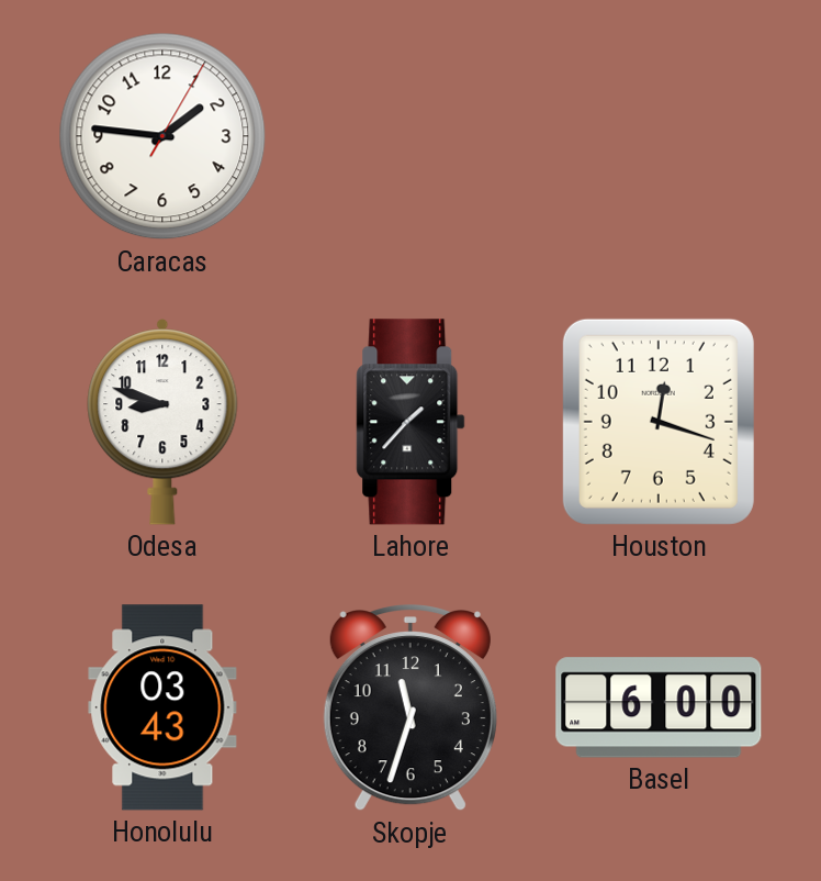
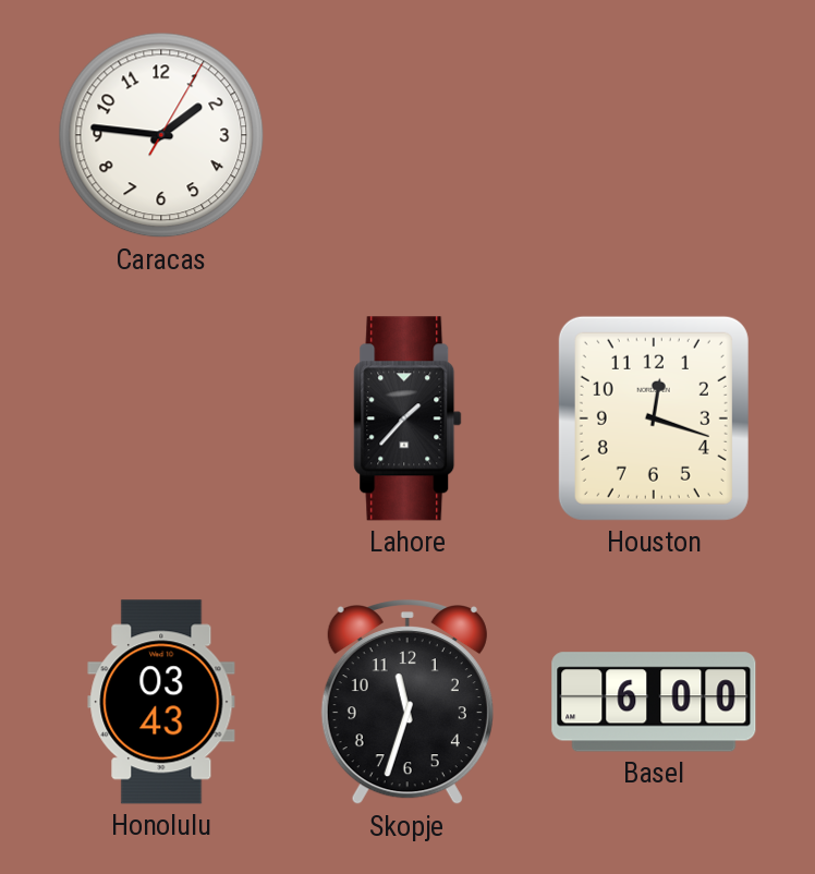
Odesa: 8:48 -> none (162, 422)
